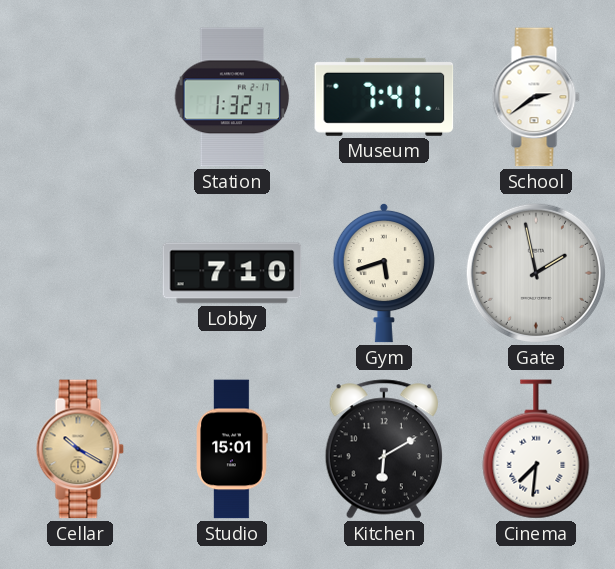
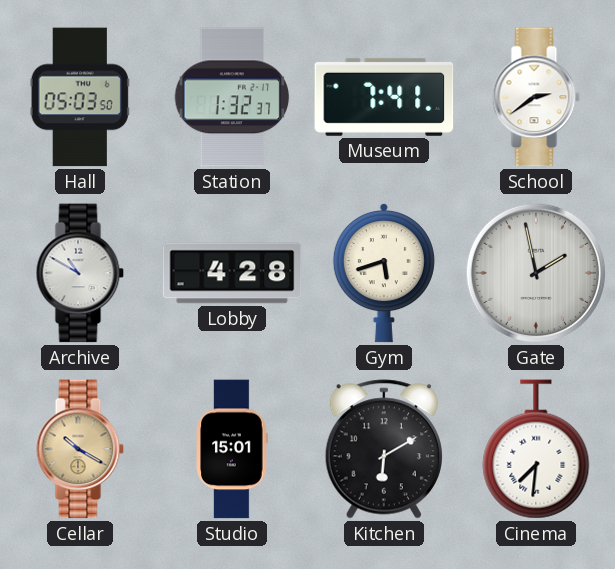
Hall: none -> 05:03 (80, 97)
Archive: none -> 10:50 (80, 273)
Lobby: 7:10 -> 4:28 (232, 273)
